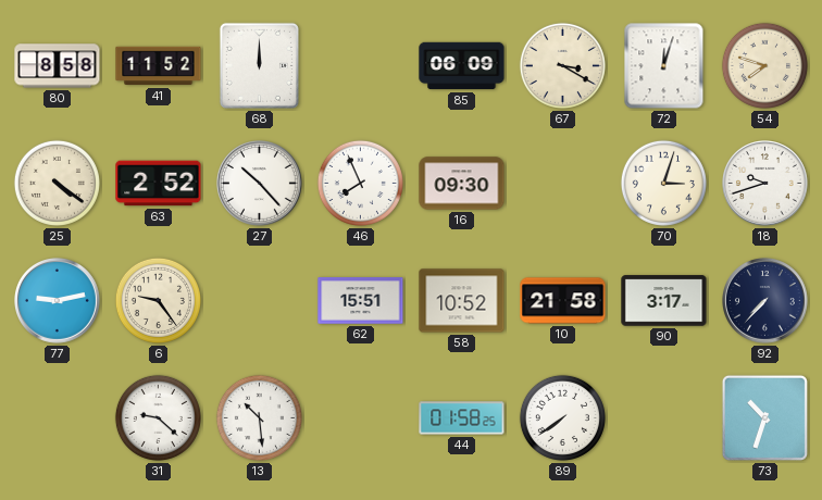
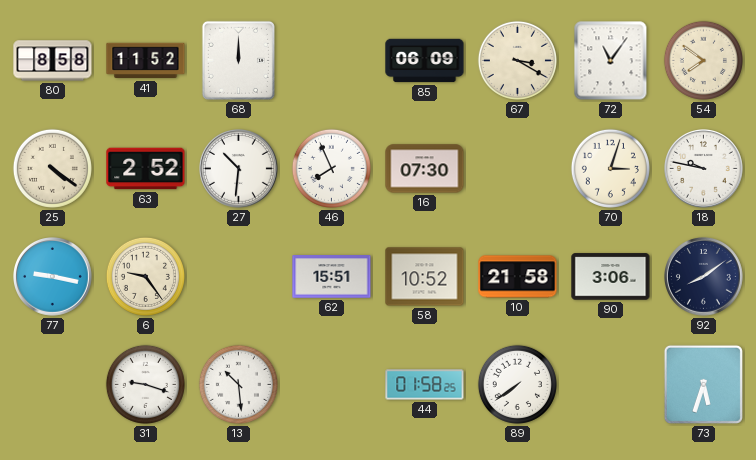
72: 12:03 -> 11:06 (611, 61)
54: 7:48 -> 7:51 (703, 60)
27: 10:23 -> 10:31 (239, 169)
16: 09:30 -> 07:30 (425, 169)
18: 9:42 -> 9:47 (704, 169)
77: 9:13 -> 9:17 (53, 277)
90: 3:17 -> 3:06 (611, 277)
92: 7:37 -> 8:09 (704, 277)
31: 9:22 -> 9:18 (145, 384)
73: 10:33 -> 5:33 (703, 384)
